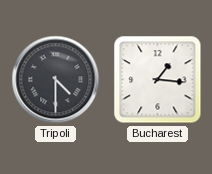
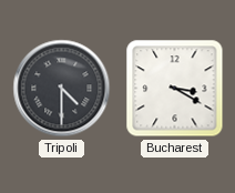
Bucharest: 1:16 -> 3:20 (175, 89)
